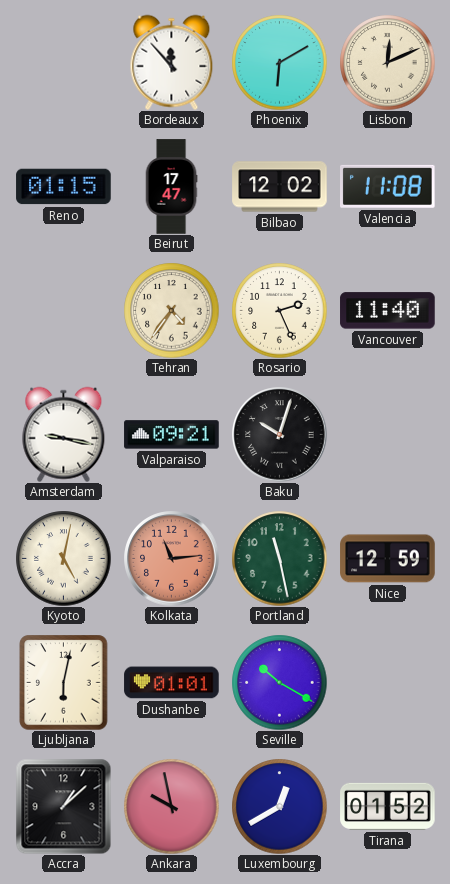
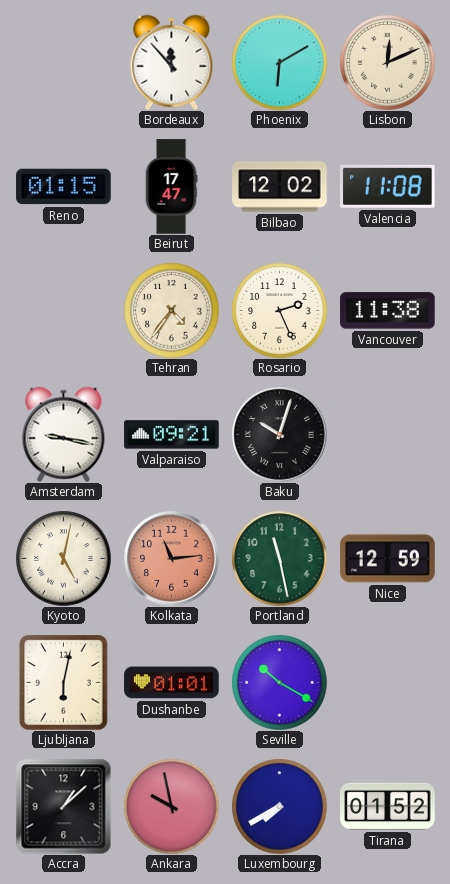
Vancouver: 11:40 -> 11:38 (388, 311)
Luxembourg: 12:40 -> 7:40 (279, 806)
